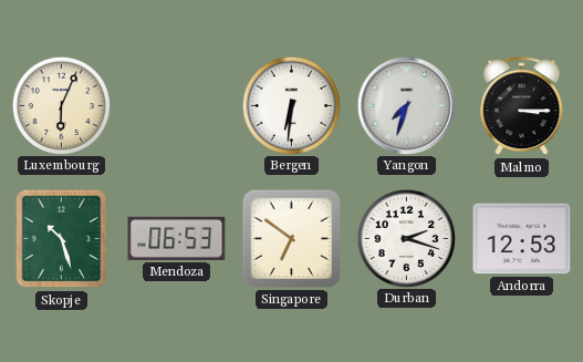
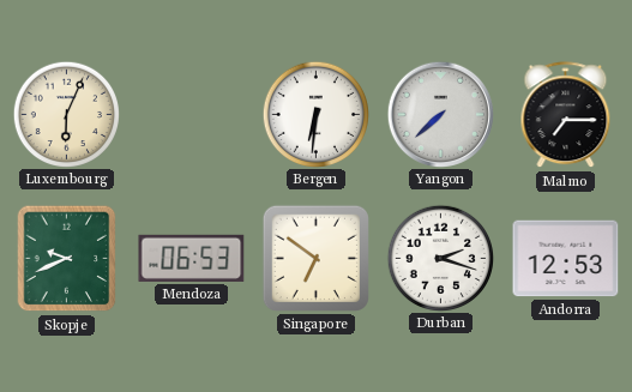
Yangon: 7:33 -> 7:38 (440, 114)
Malmo: 3:15 -> 7:15 (566, 115)
Skopje: 10:27 -> 9:41 (67, 259)
